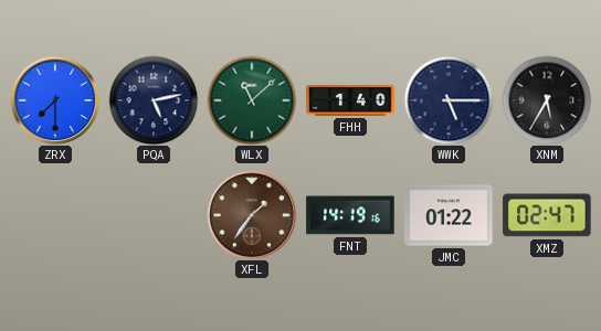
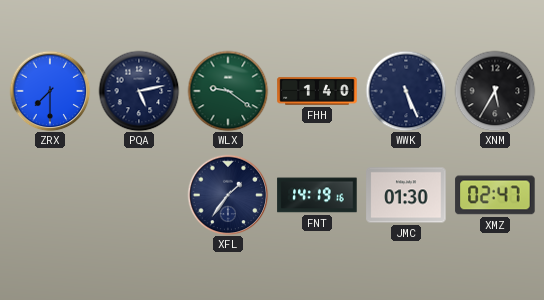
WLX: 11:08 -> 9:21 (228, 91)
WWK: 5:15 -> 5:26 (406, 91)
XFL dial: brown -> navy (228, 195)
JMC: 01:22 -> 01:30 (406, 195)
